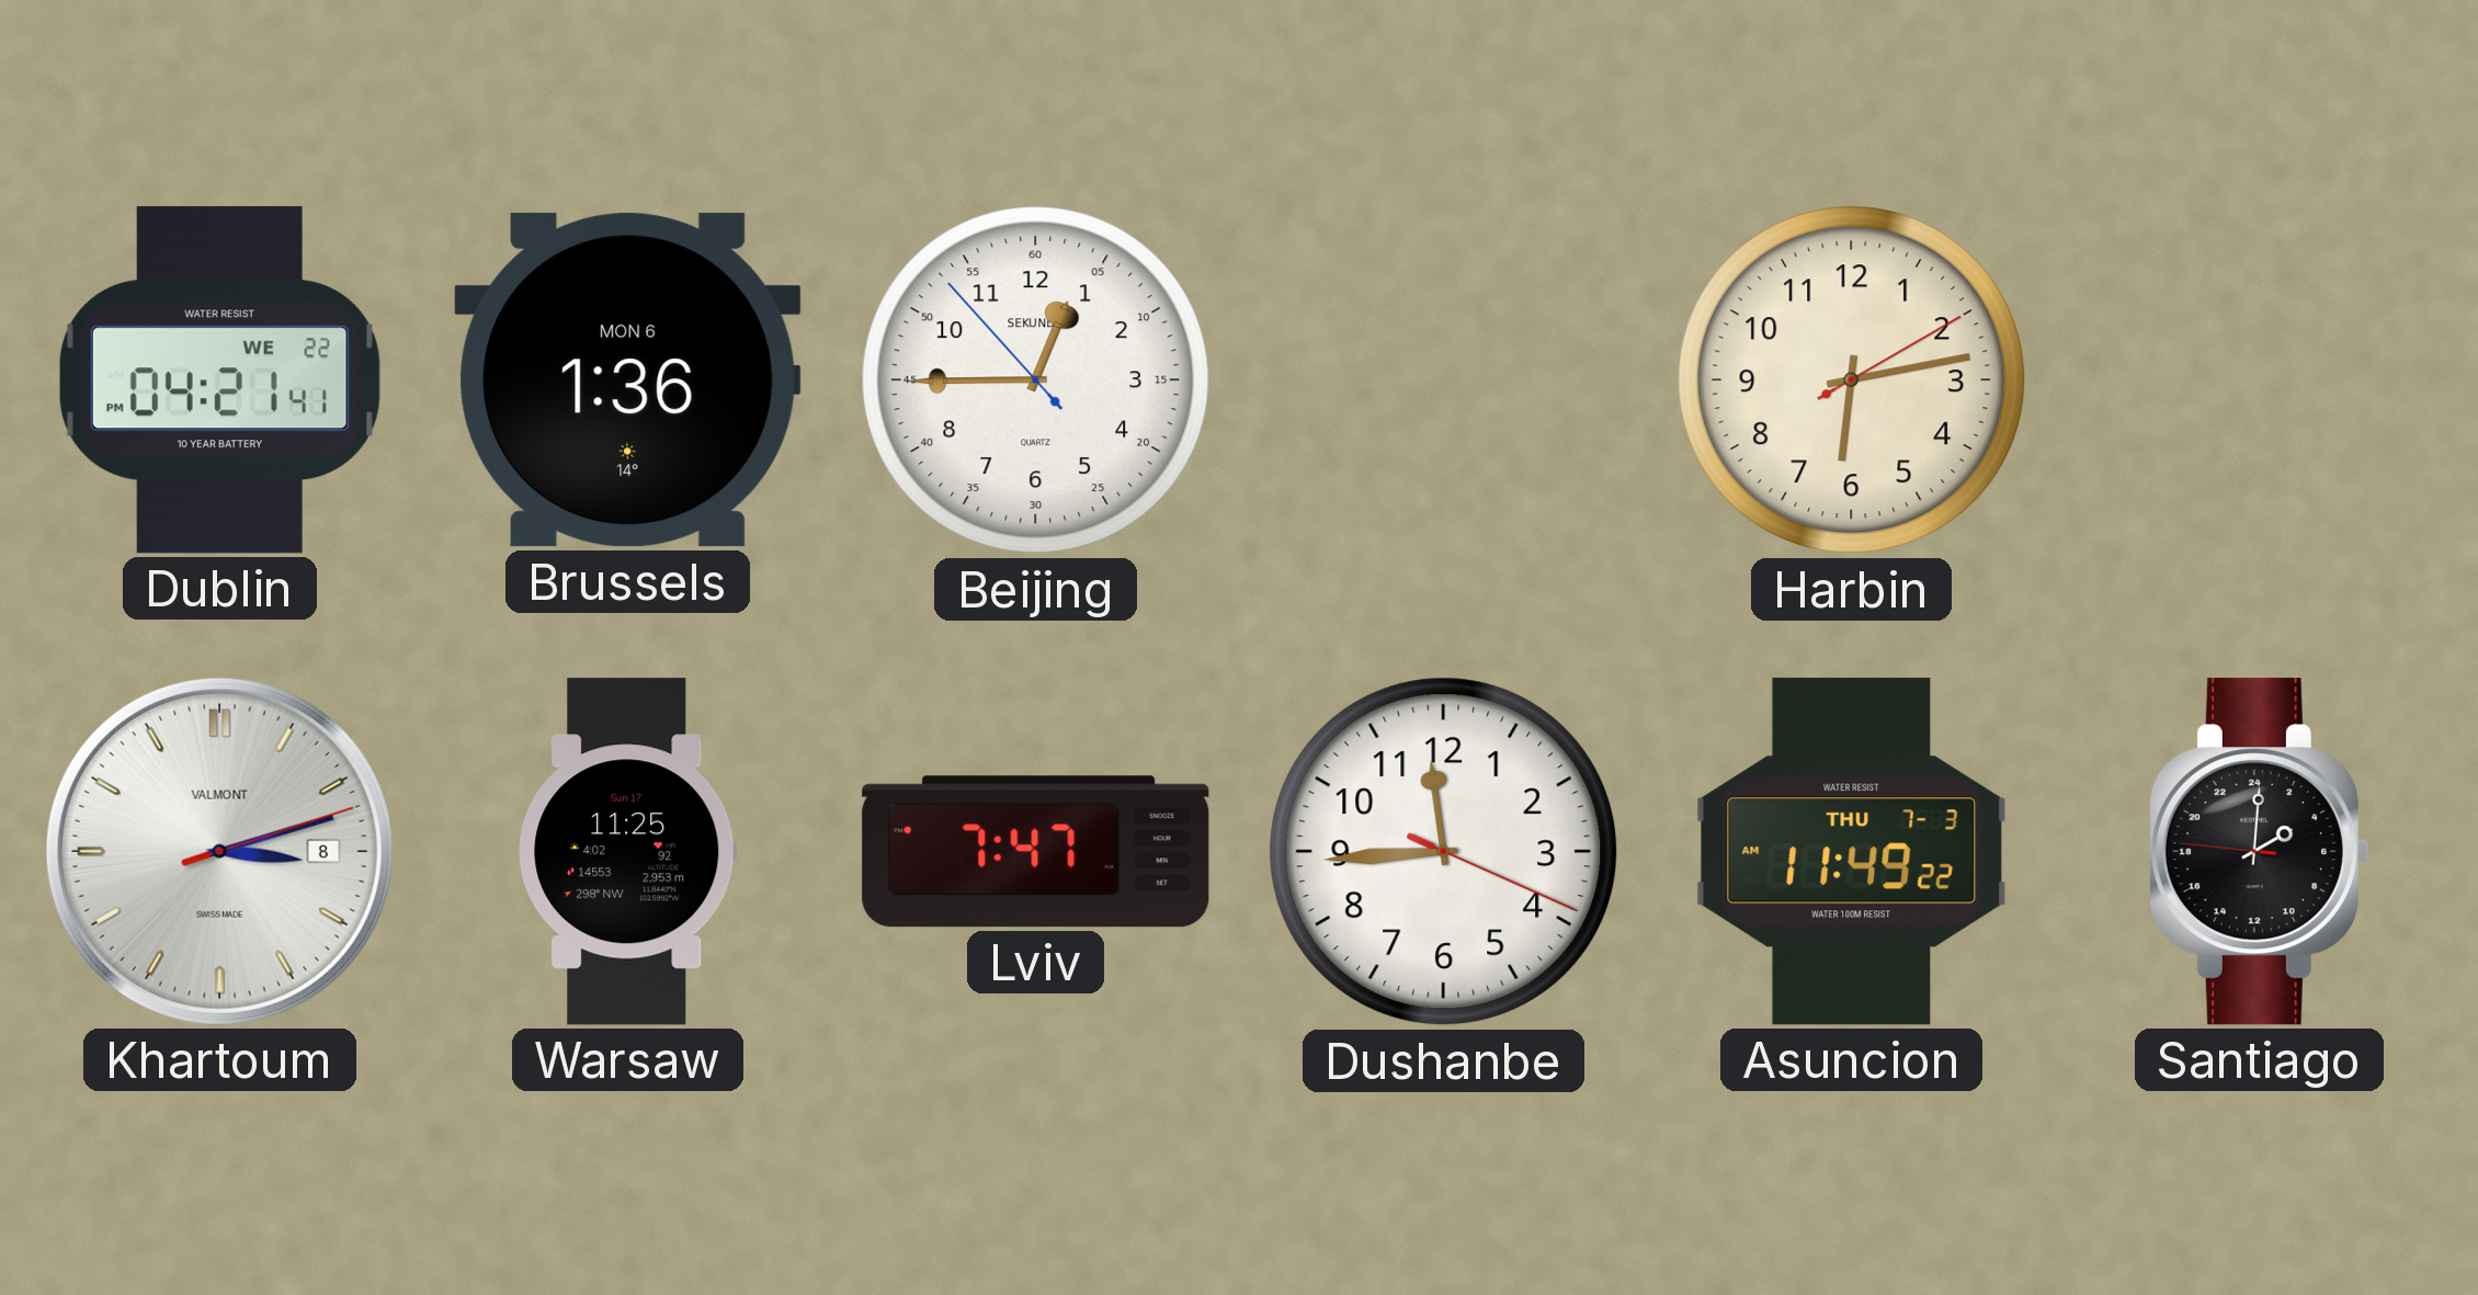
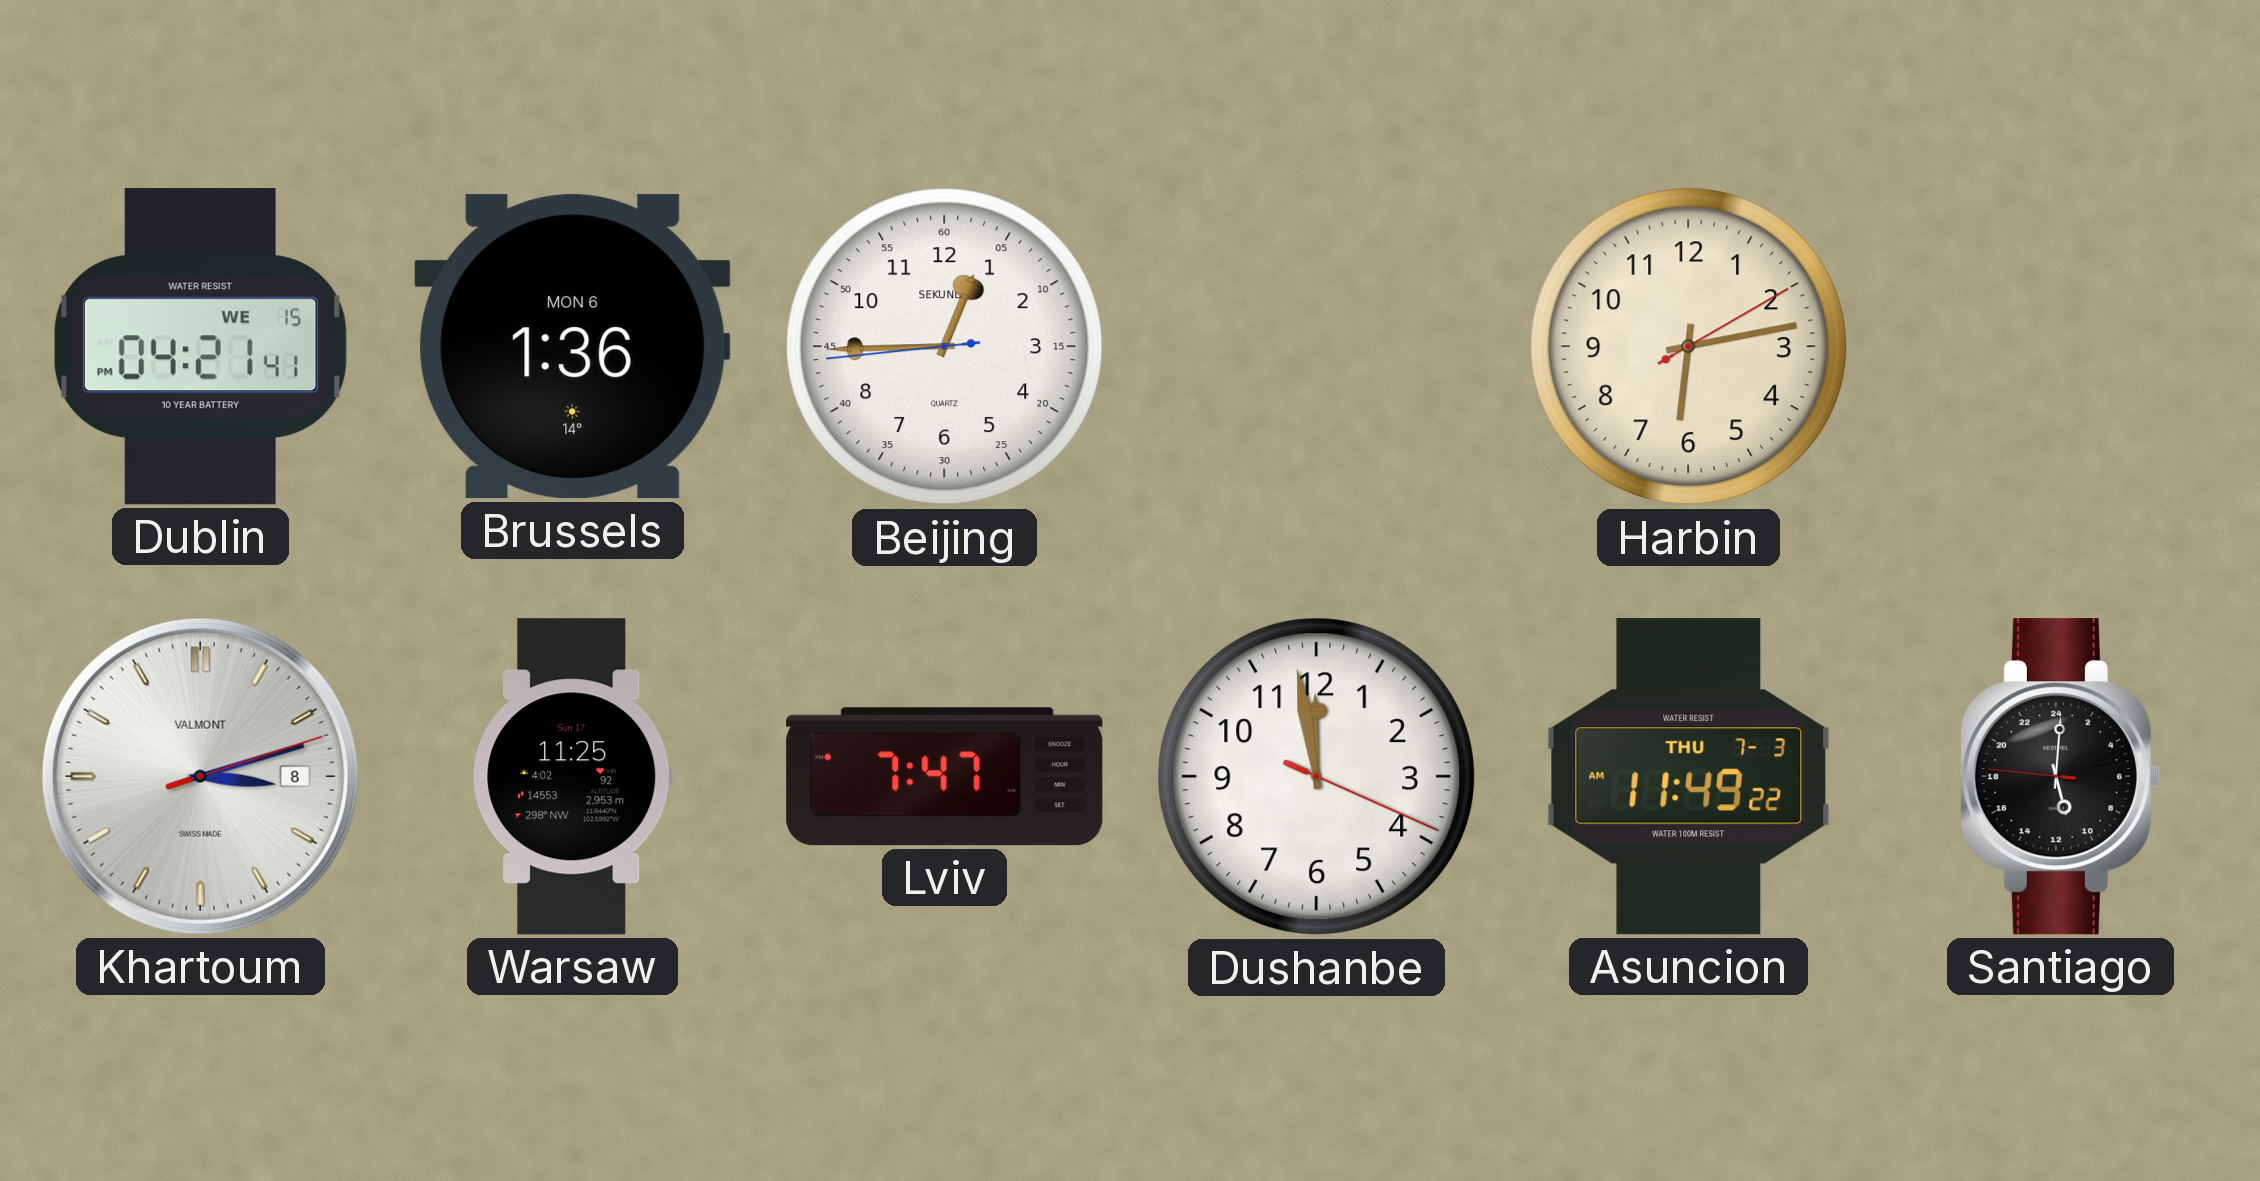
Dublin date: WE 22 -> WE 15 (200, 347)
Beijing: 12:44:53 -> 12:44:44 (945, 347)
Dushanbe: 11:44 -> 11:58 (1317, 777)
Santiago: 4:00 -> 11:00 (2060, 777)
